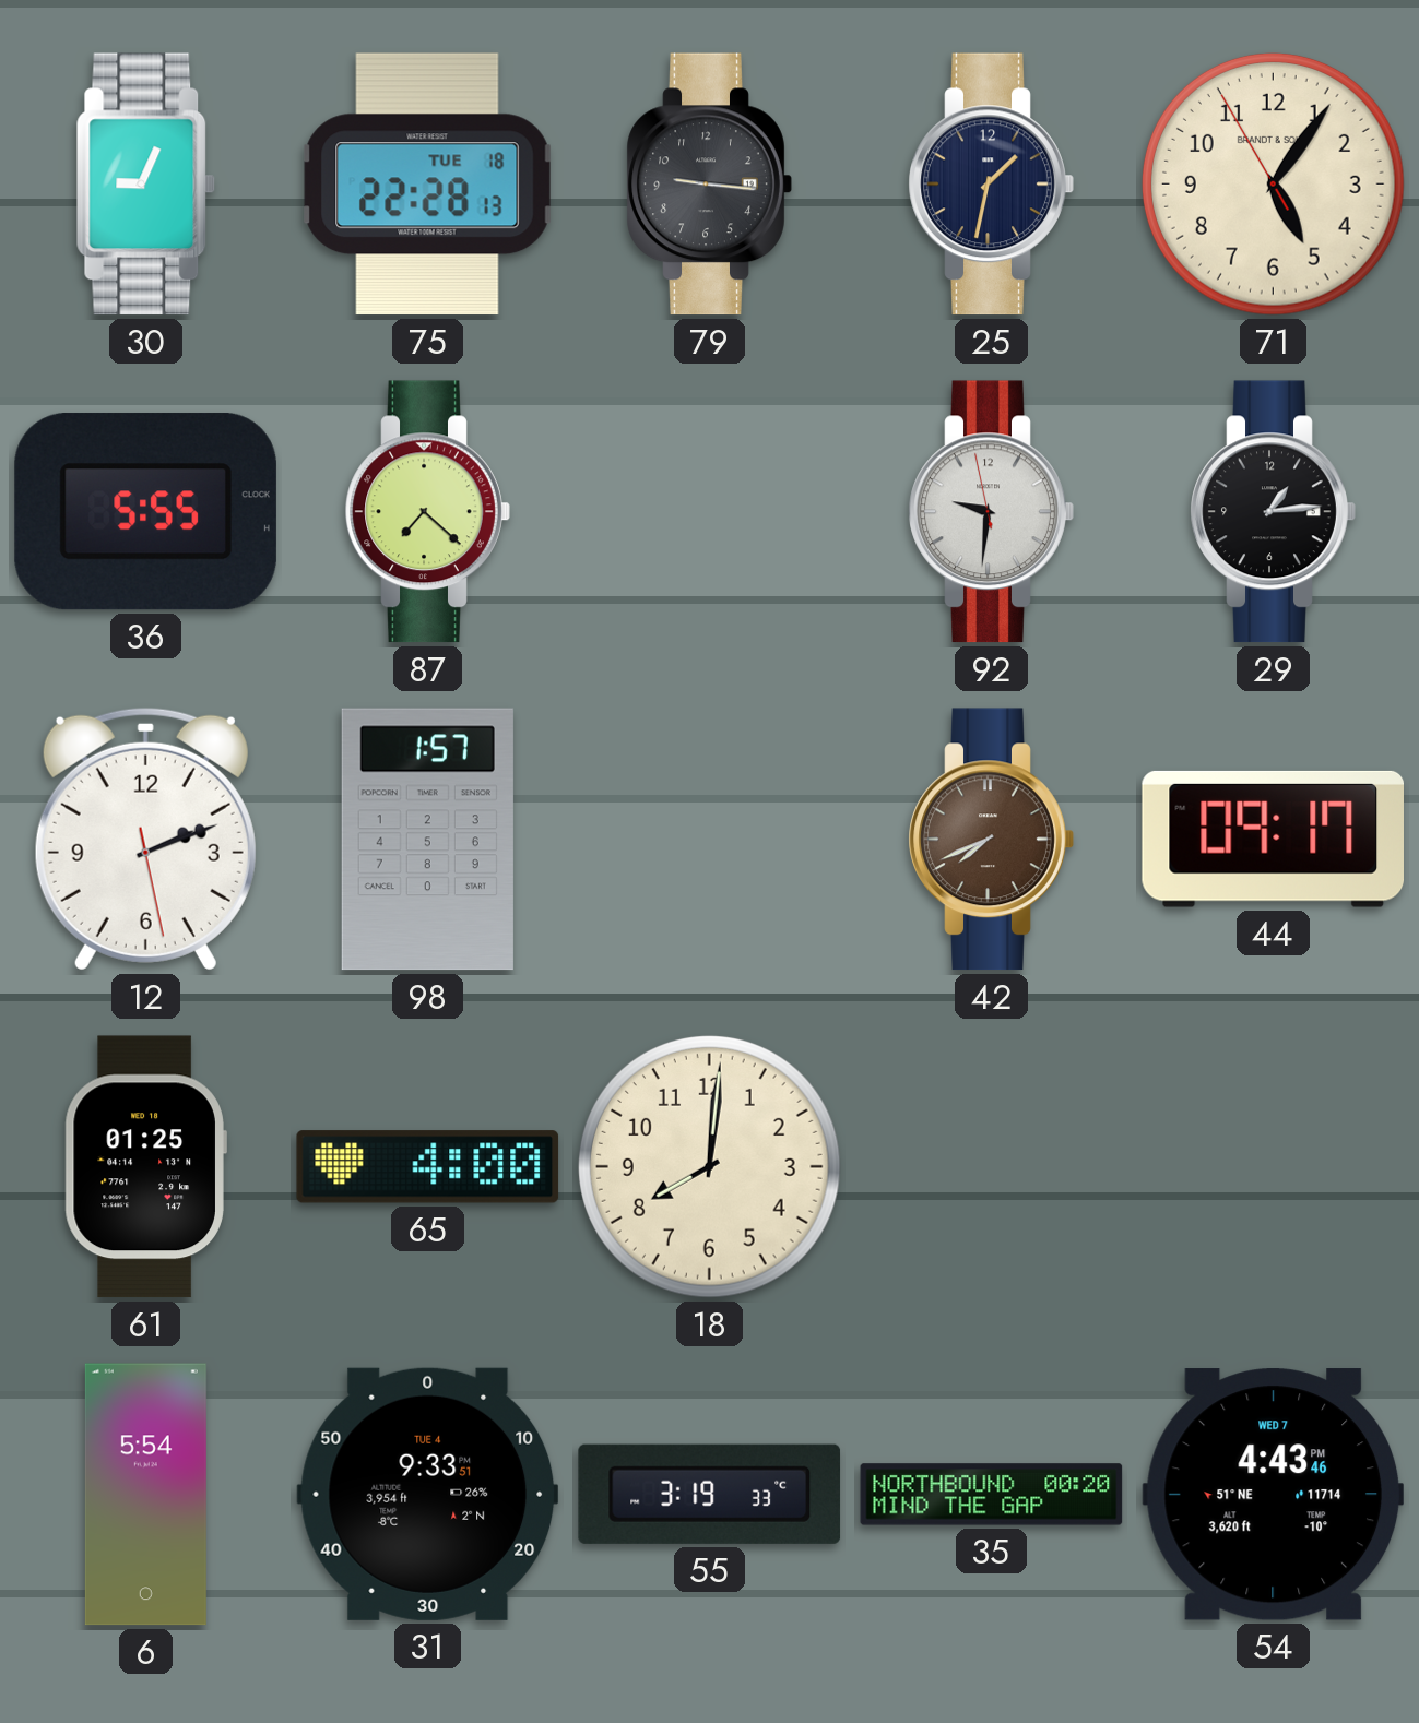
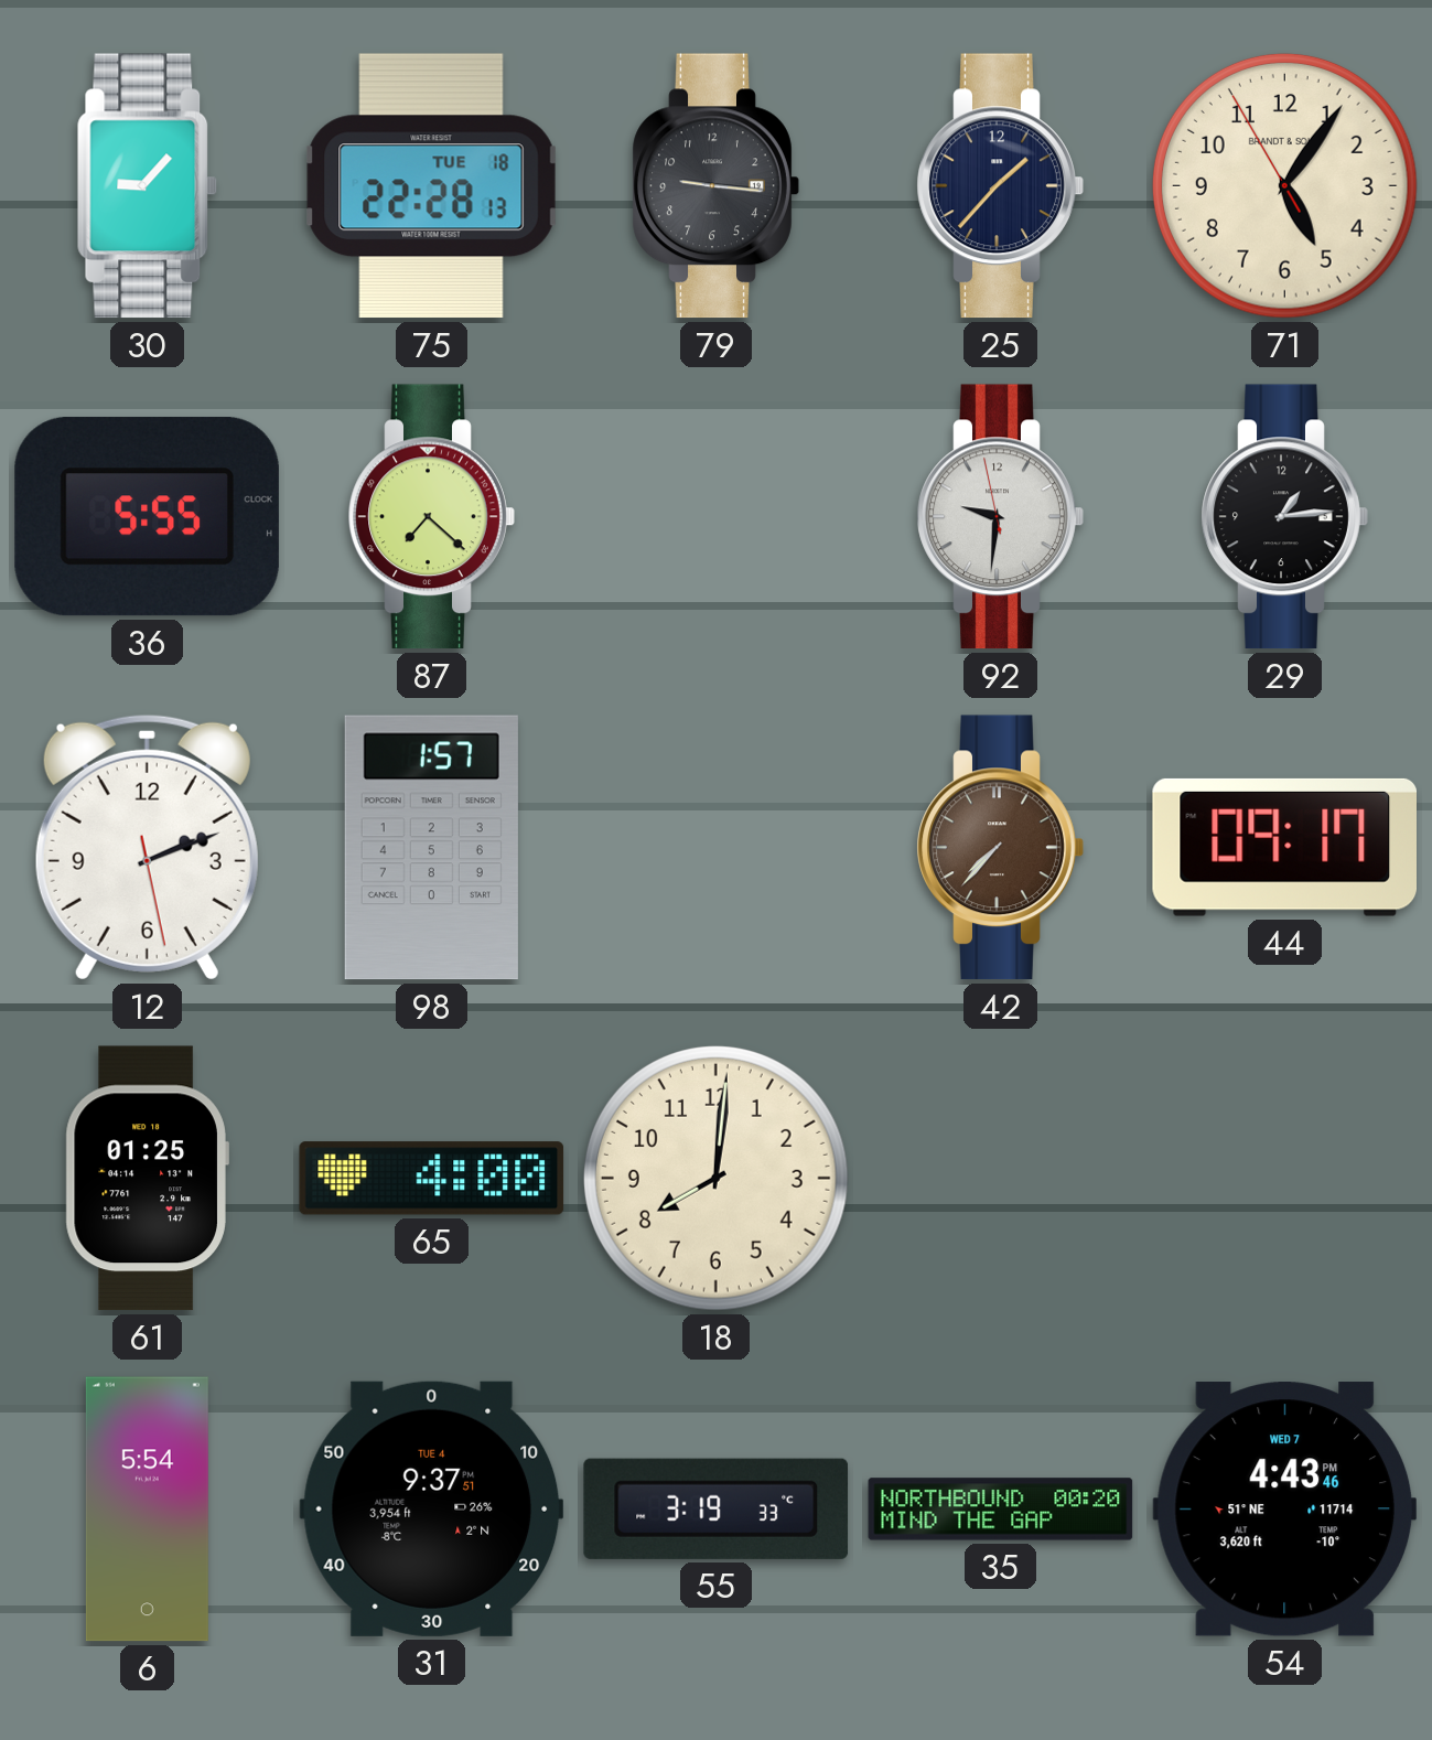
30: 9:04 -> 9:07 (148, 186)
25: 1:32 -> 1:37 (1000, 186)
42: 7:41 -> 7:37 (1000, 848)
31: 9:33 -> 9:37 (432, 1508)
